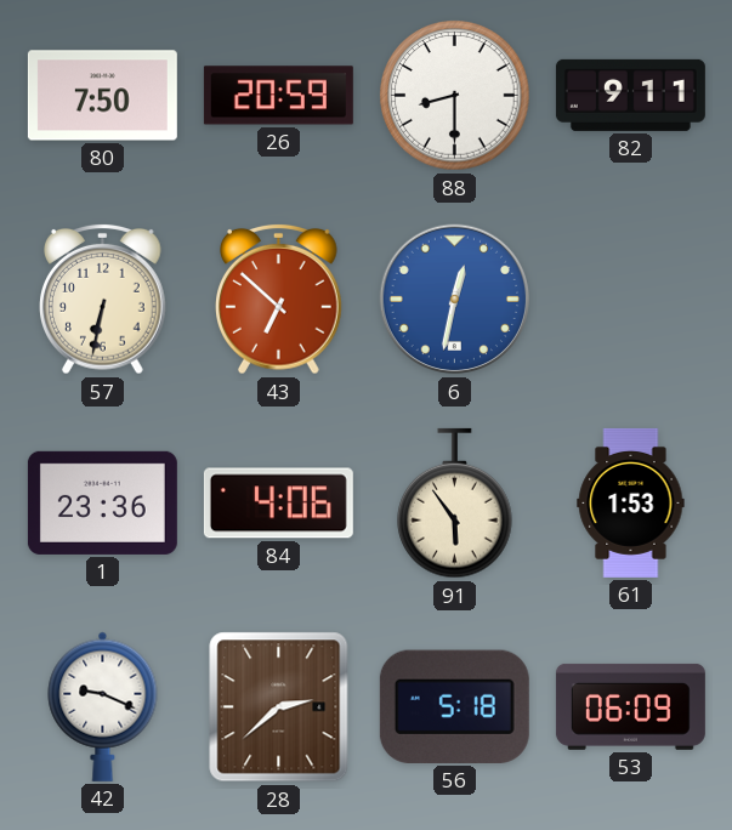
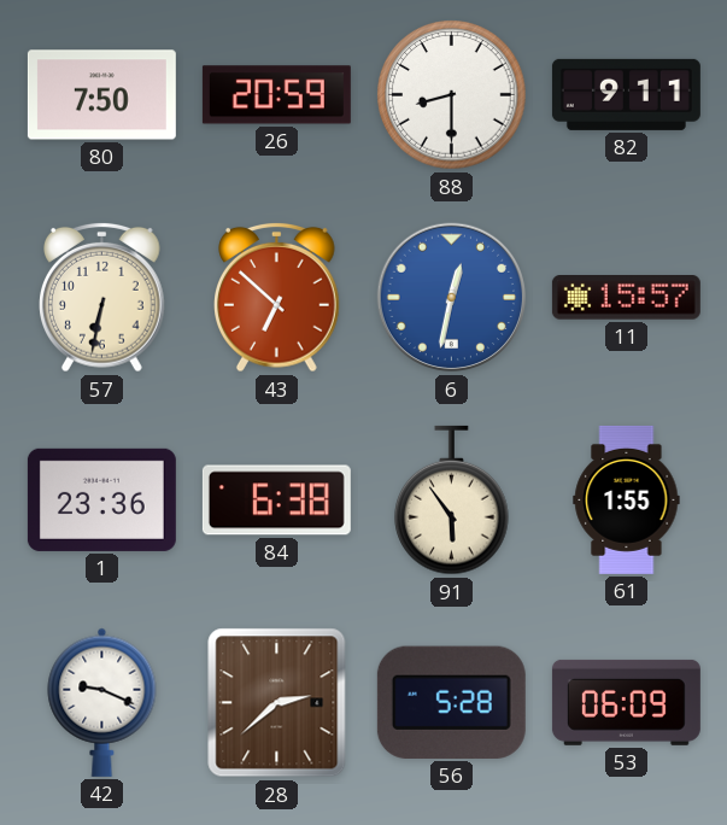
11: none -> 15:57 (626, 298)
84: 4:06 -> 6:38 (276, 501)
61: 1:53 -> 1:55 (627, 499)
56: 5:18 -> 5:28 (451, 702)
